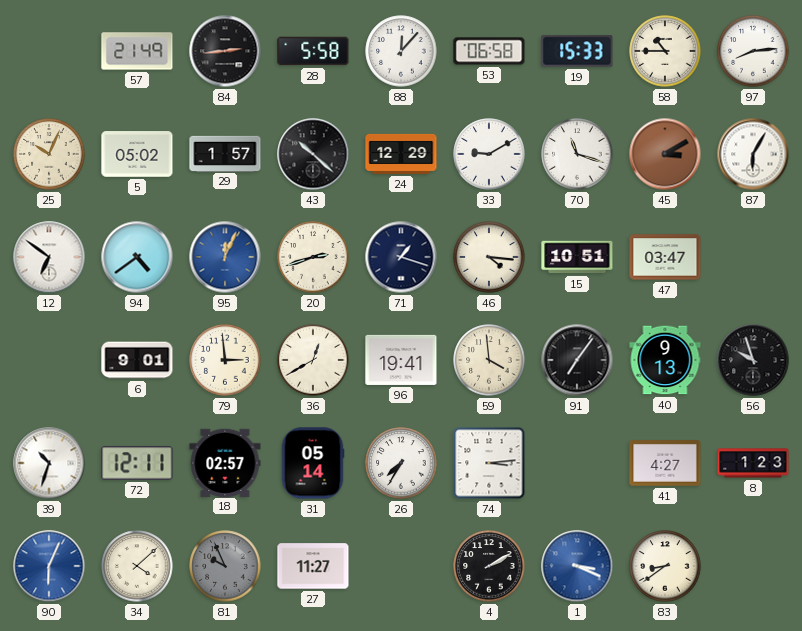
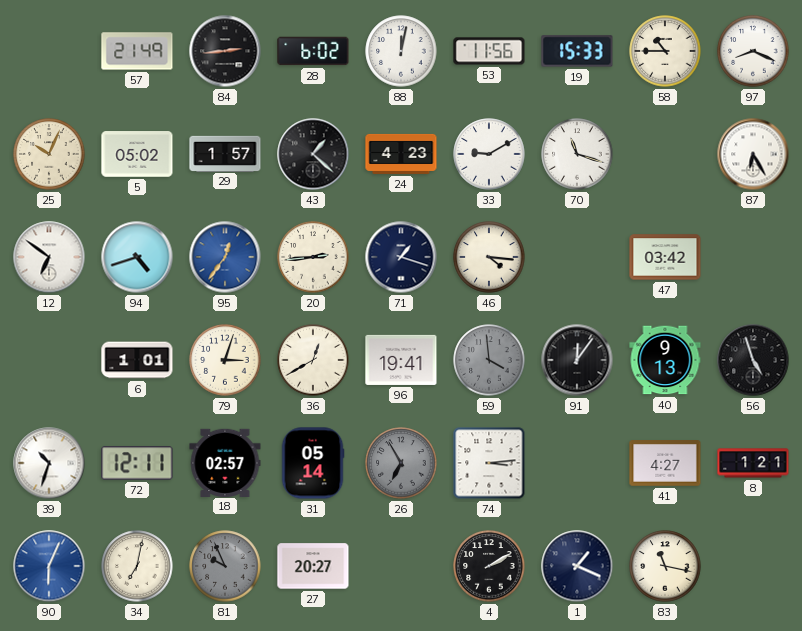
28: 5:58 -> 6:02 (313, 51)
88: 12:07 -> 12:02 (401, 51)
53: 06:58 -> 11:56 (489, 51)
97: 8:14 -> 8:19 (753, 51)
43: 10:22 -> 1:22 (313, 154)
24: 12:29 -> 4:23 (401, 154)
45: 3:10 -> none (665, 154)
87: 6:05 -> 6:25 (753, 154)
94: 4:39 -> 4:42 (137, 257)
95: 12:04 -> 12:36 (225, 257)
20: 2:42 -> 2:44 (313, 257)
15: 10:51 -> none (577, 257)
47: 03:47 -> 03:42 (665, 257)
6: 9:01 -> 1:01 (137, 360)
79: 2:59 -> 3:03 (225, 360)
59 dial: cream -> grey (489, 360)
91: 7:06 -> 12:06 (577, 360)
56: 9:57 -> 4:57 (753, 360)
26: 7:35 -> 6:55 (401, 463)
26 dial: white -> grey (401, 463)
8: 1:23 -> 1:21 (753, 463)
34: 4:08 -> 7:02 (137, 566)
27: 11:27 -> 20:27 (313, 566)
1: 3:19 -> 1:19 (577, 566)
1 dial: blue -> navy (577, 566)
83: 8:39 -> 11:17 (665, 566)
